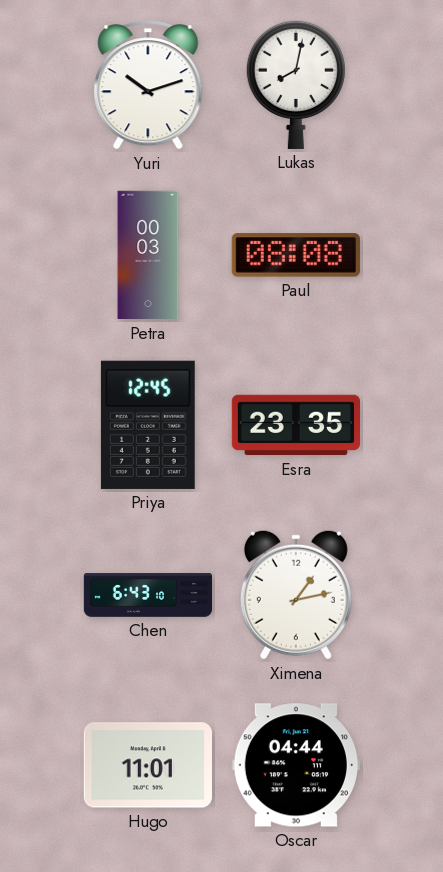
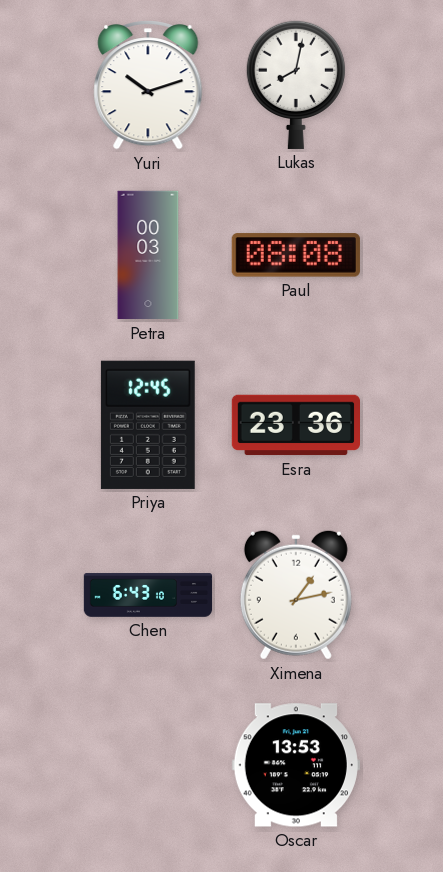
Esra: 23:35 -> 23:36 (295, 425)
Hugo: 11:01 -> none (148, 765)
Oscar: 04:44 -> 13:53 (296, 765)
